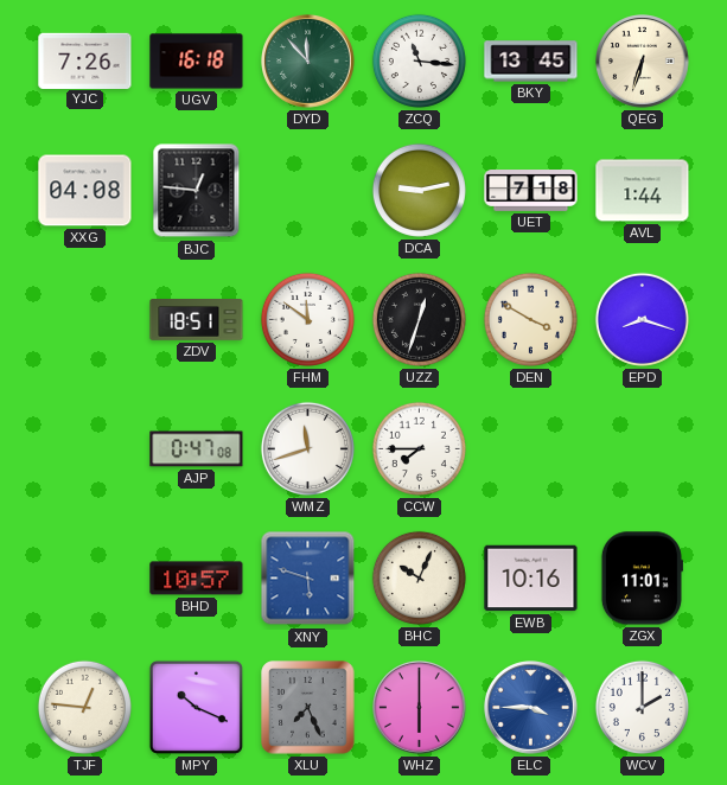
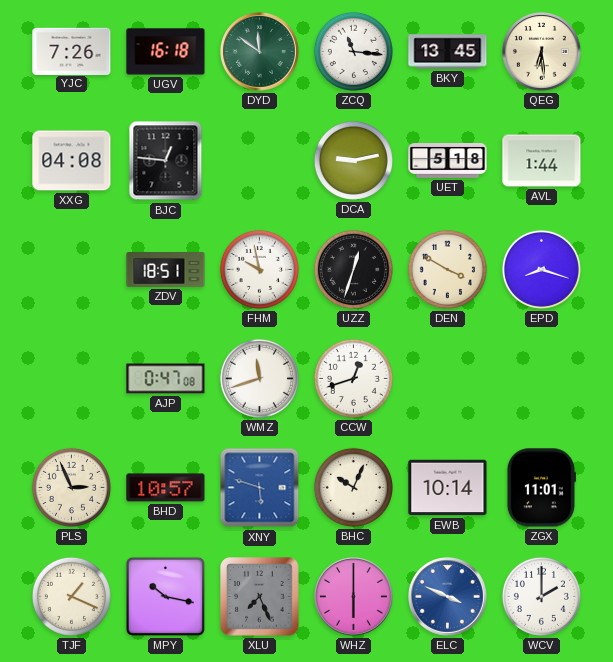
DYD: 11:53 -> 11:51 (260, 52)
QEG: 6:33 -> 6:29 (542, 52)
UET: 7:18 -> 5:18 (448, 161)
FHM: 11:51 -> 9:58 (259, 269)
CCW: 7:45 -> 12:42 (353, 378)
PLS: none -> 2:56 (71, 487)
EWB: 10:16 -> 10:14 (448, 488)
TJF: 12:46 -> 1:19 (71, 596)
MPY: 10:19 -> 10:17 (165, 596)
ELC: 3:45 -> 3:49 (448, 597)
